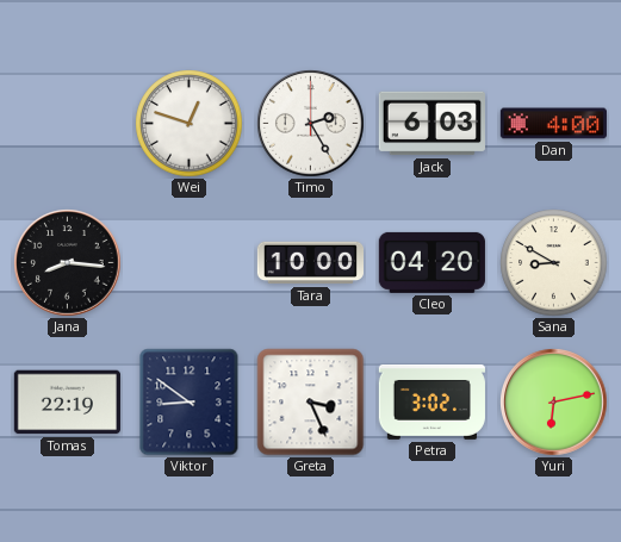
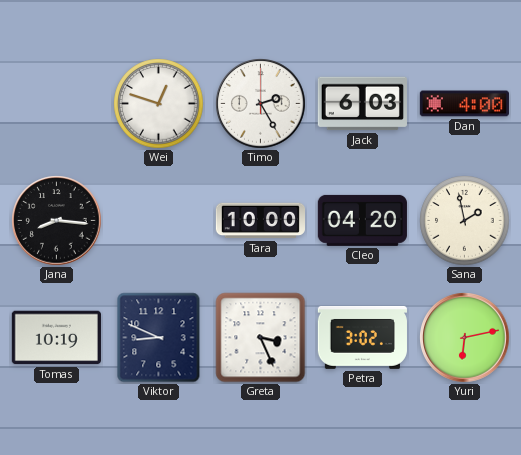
Sana: 8:50 -> 1:58 (465, 221)
Tomas: 22:19 -> 10:19 (56, 338)
Viktor: 8:51 -> 8:49 (159, 338)
